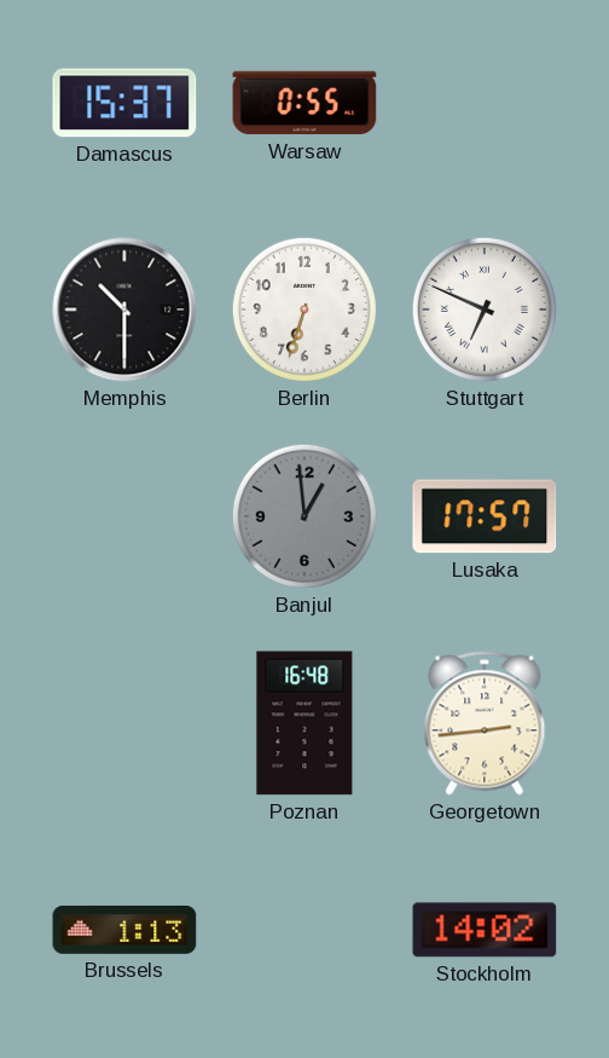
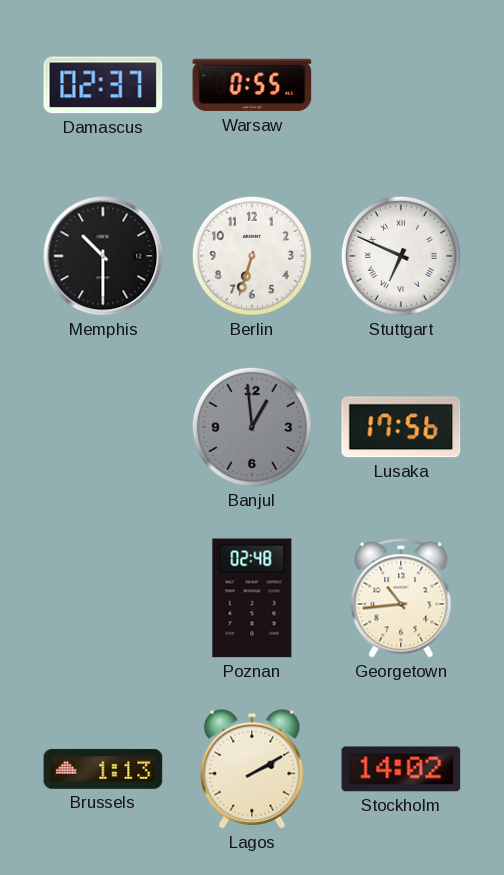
Damascus: 15:37 -> 02:37 (103, 85)
Lusaka: 17:57 -> 17:56 (401, 427)
Poznan: 16:48 -> 02:48 (252, 598)
Georgetown: 2:44 -> 10:44 (401, 598)
Lagos: none -> 2:10 (252, 769)
